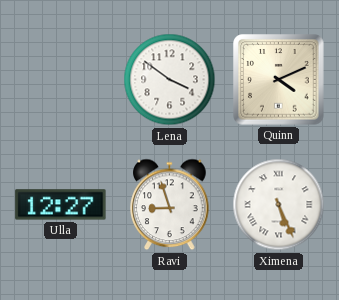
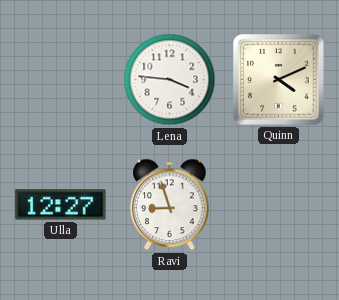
Lena: 3:51 -> 3:46 (170, 80)
Ximena: 5:26 -> none (279, 205)
